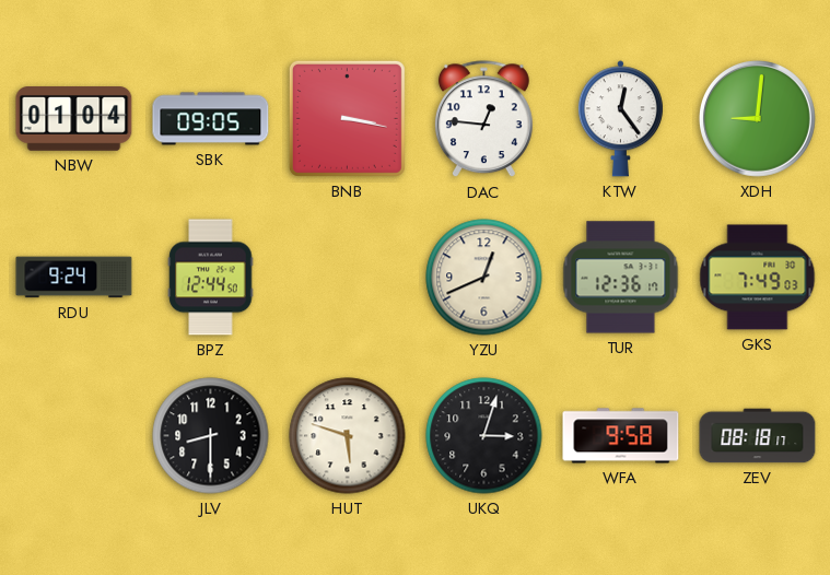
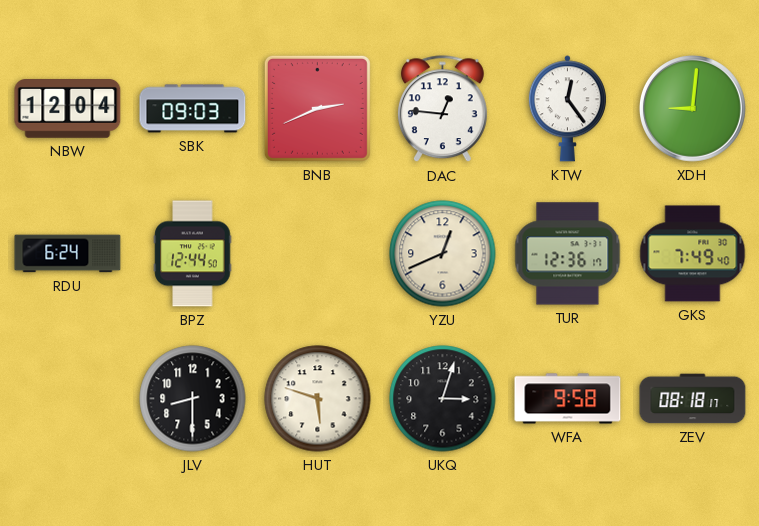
NBW: 01:04 -> 12:04 (68, 109)
SBK: 09:05 -> 09:03 (193, 109)
BNB: 3:17 -> 2:41 (317, 108)
RDU: 9:24 -> 6:24 (68, 254)
GKS: 7:49:03 -> 7:49:40 (693, 254)
